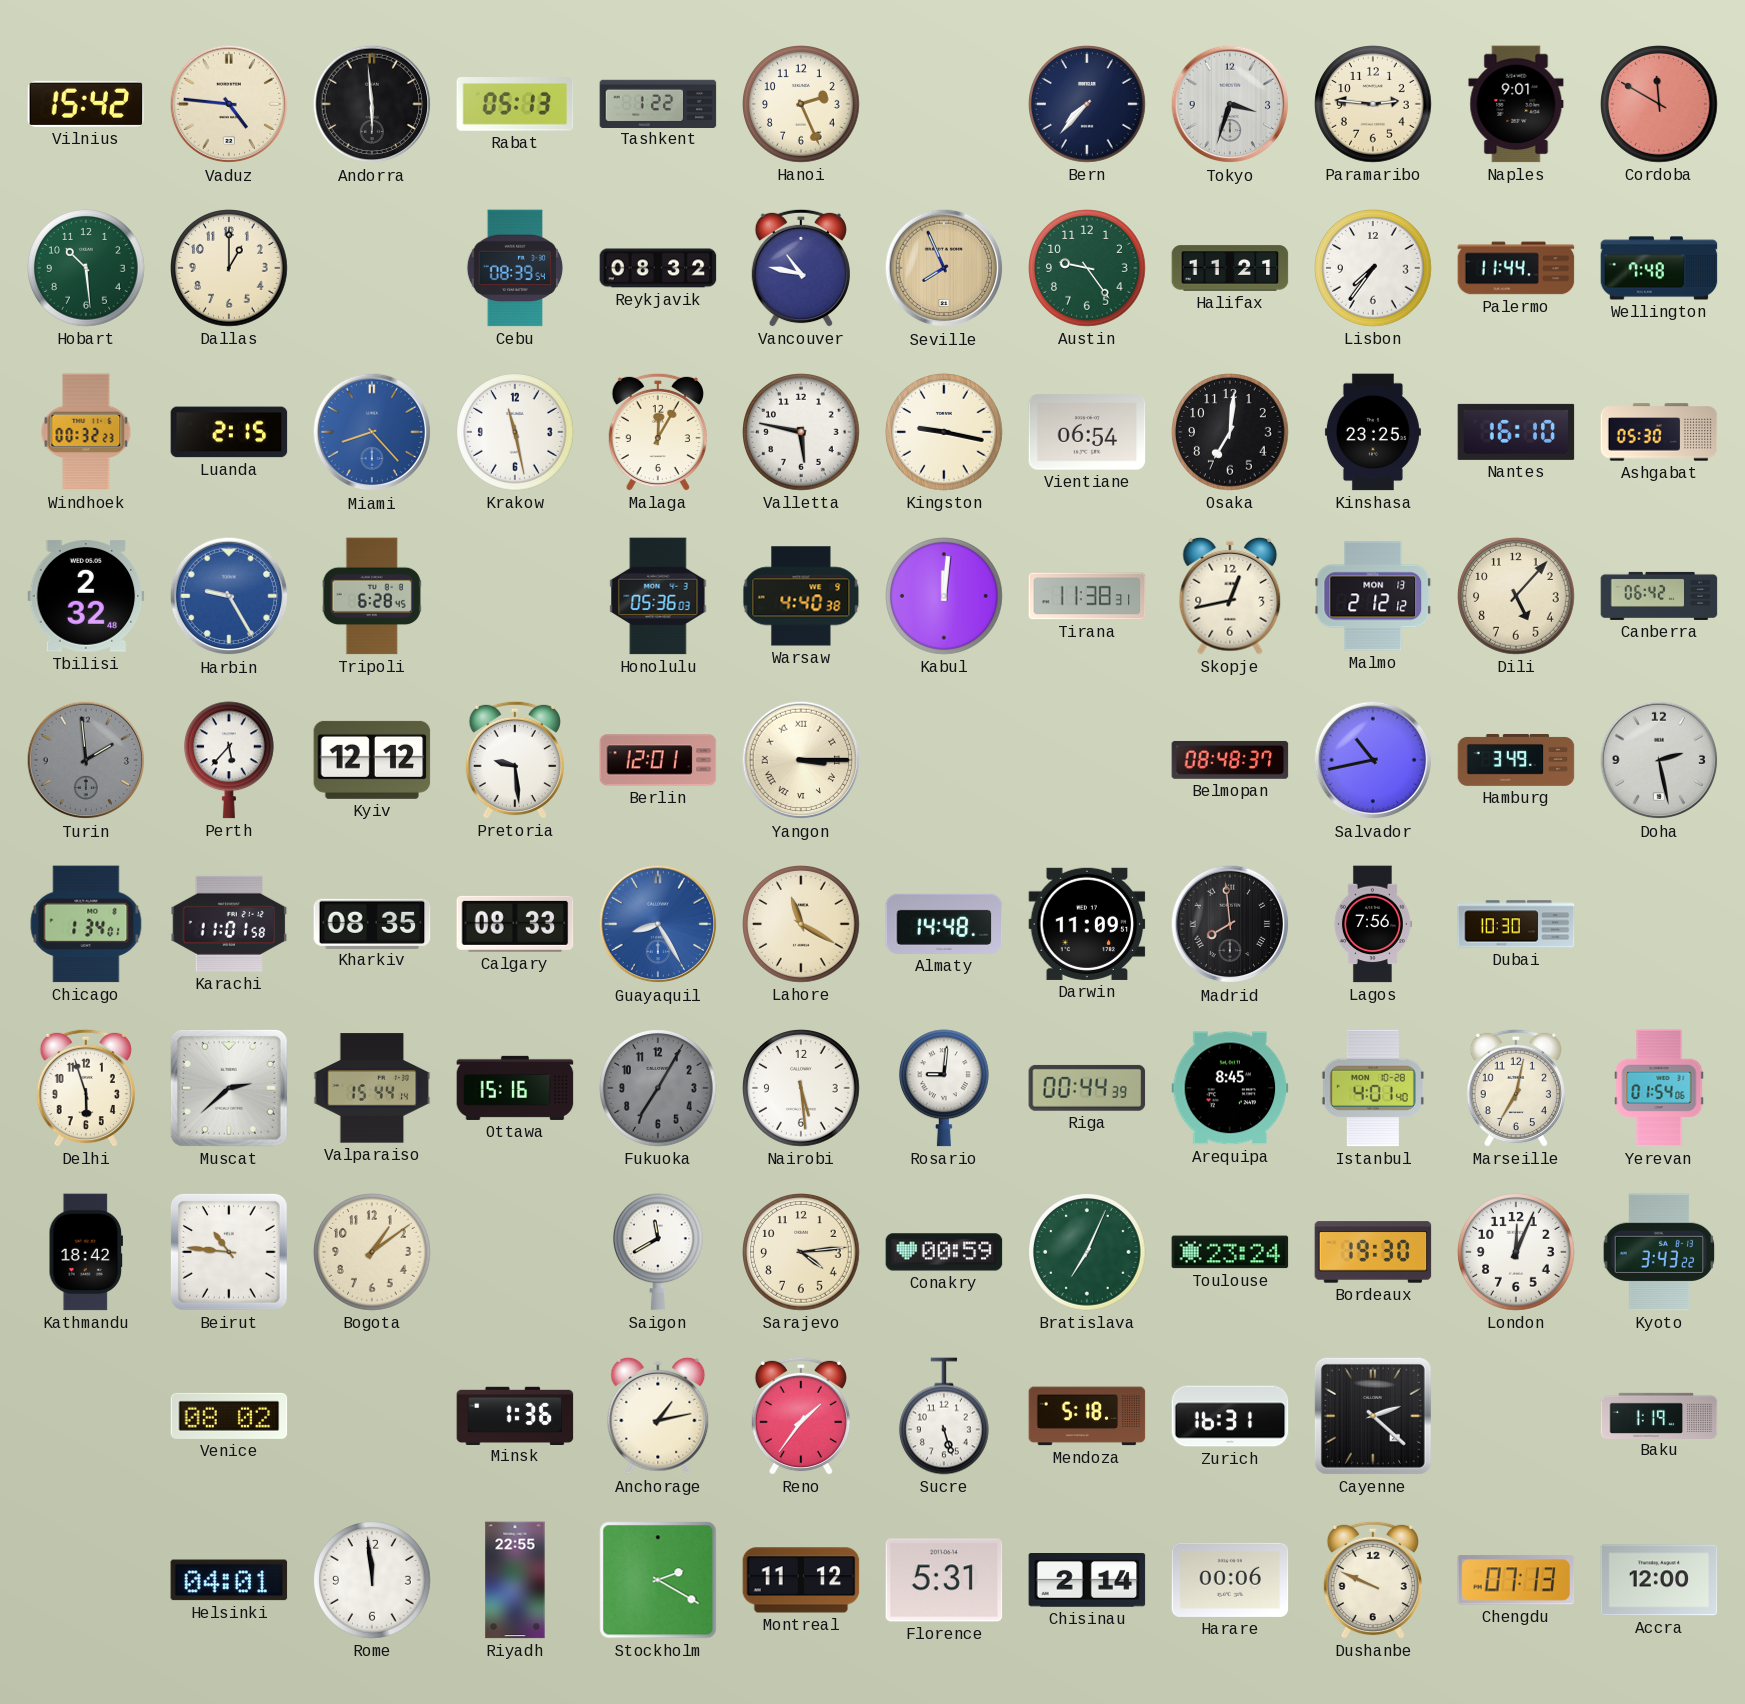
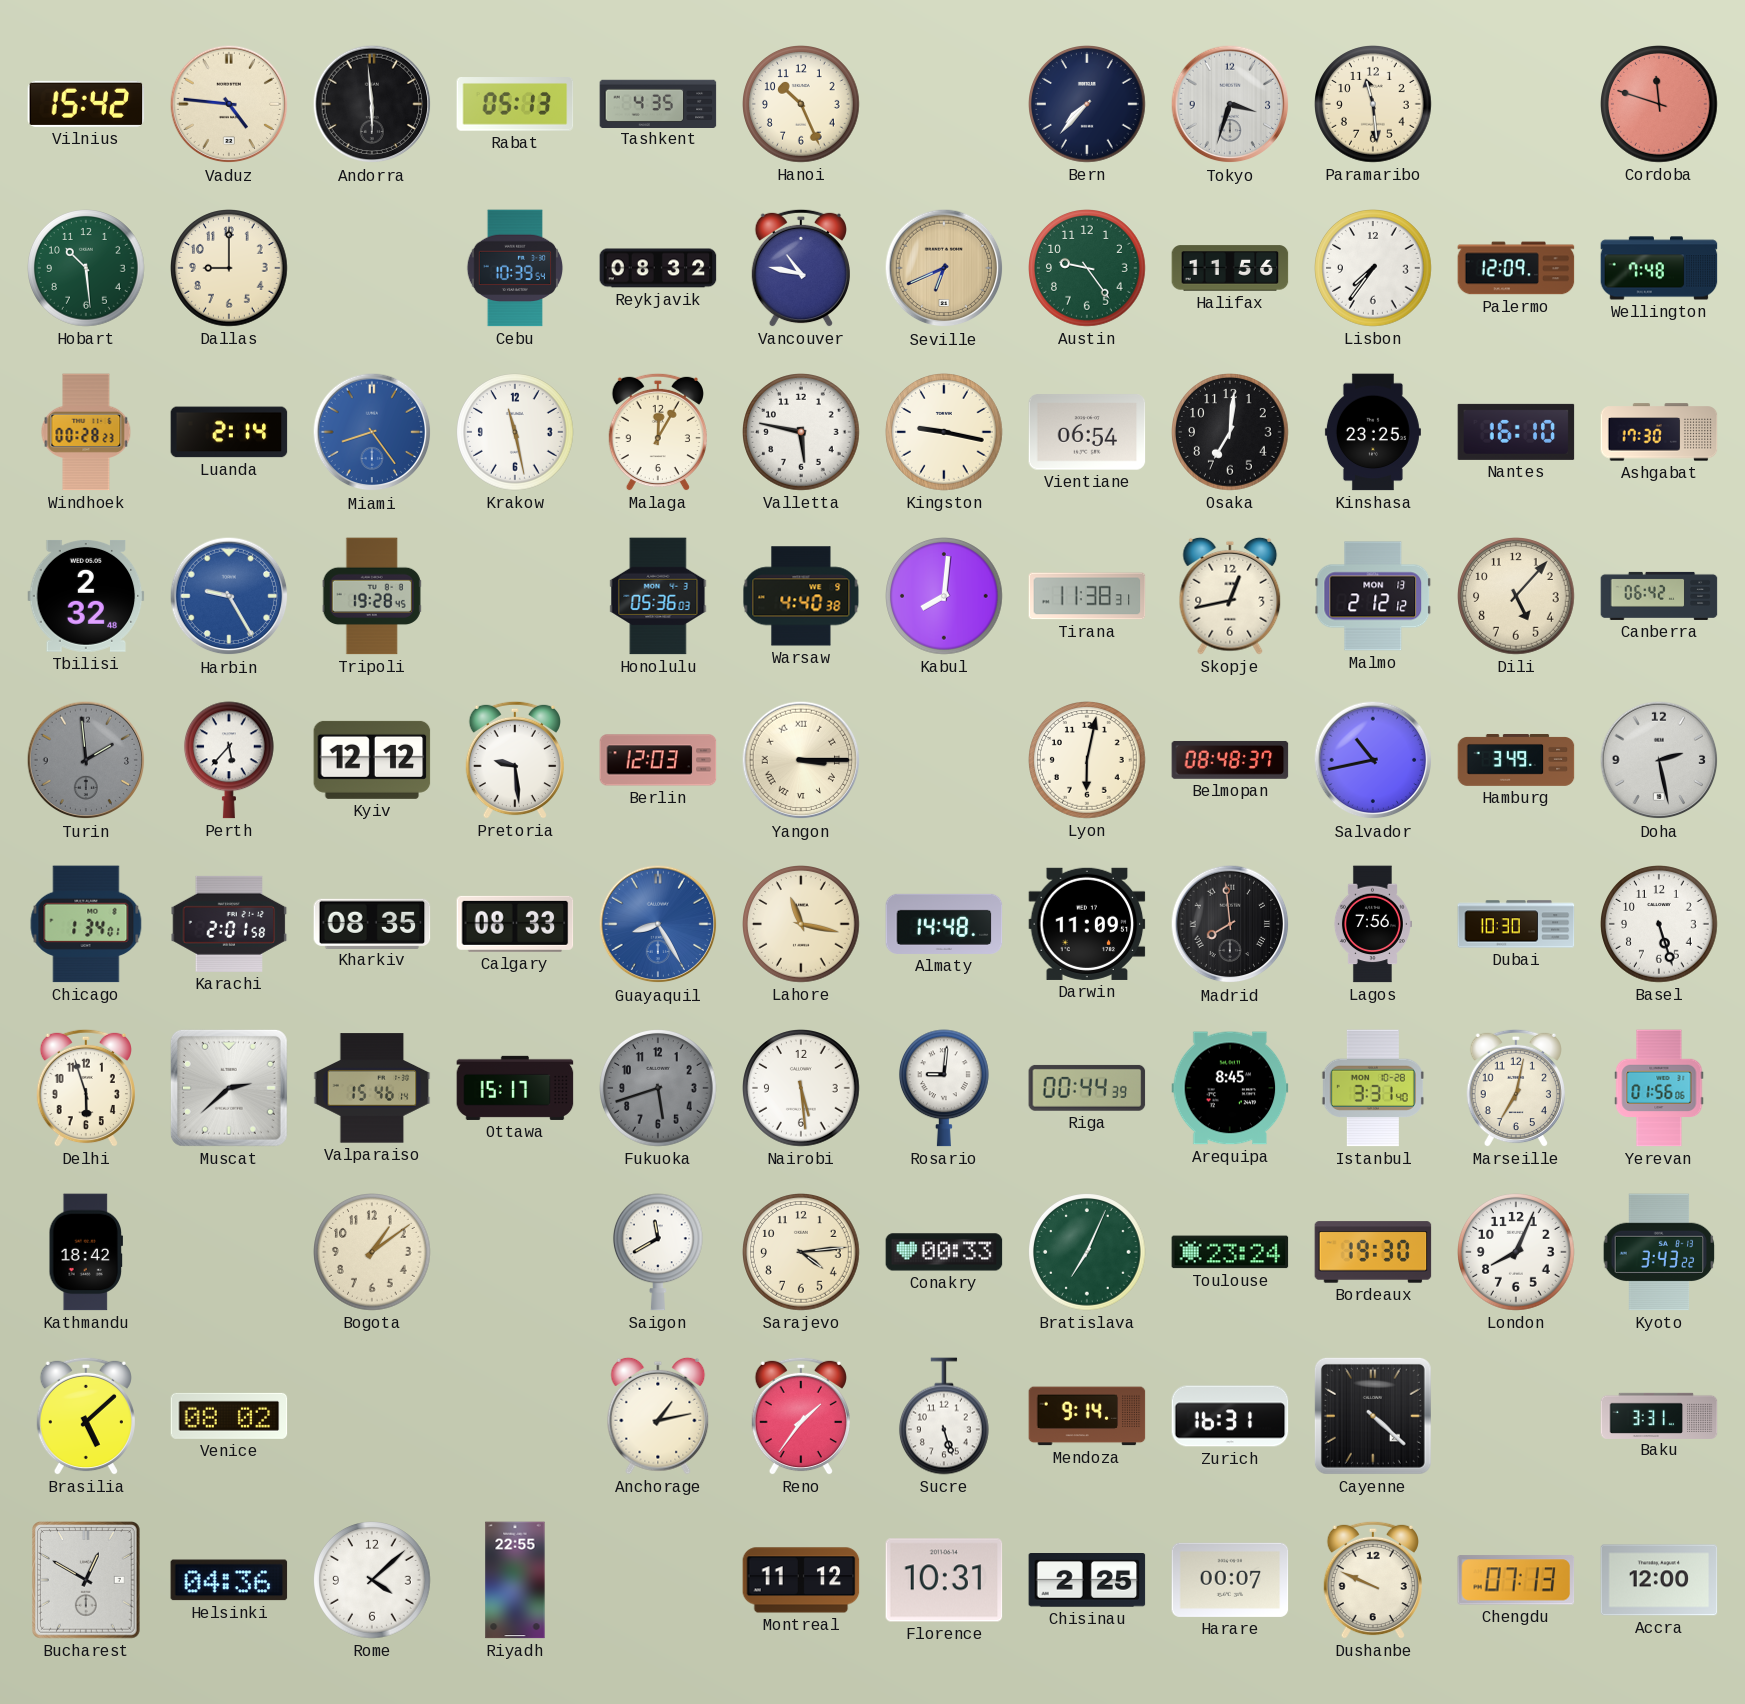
Tashkent: 1:22 -> 4:35 (658, 103)
Hanoi: 2:26 -> 10:26 (802, 105)
Paramaribo: 2:46 -> 11:29 (1374, 105)
Naples: 9:01 -> none (1516, 104)
Cordoba: 11:50 -> 11:48 (1660, 105)
Dallas: 1:00 -> 9:00 (230, 269)
Cebu: 08:39 -> 10:39 (515, 268)
Seville: 7:56 -> 6:41 (944, 268)
Halifax: 11:21 -> 11:56 (1230, 268)
Palermo: 11:44 -> 12:09 (1516, 268)
Windhoek: 00:32 -> 00:28 (86, 432)
Luanda: 2:15 -> 2:14 (229, 432)
Miami: 8:23 -> 8:24 (372, 432)
Ashgabat: 05:30 -> 17:30 (1659, 432)
Tripoli: 6:28 -> 19:28 (372, 596)
Kabul: 12:01 -> 8:01 (945, 597)
Berlin: 12:01 -> 12:03 (658, 760)
Lyon: none -> 6:02 (1088, 761)
Karachi: 11:01 -> 2:01 (229, 924)
Lahore: 11:20 -> 11:17 (802, 925)
Basel: none -> 5:27 (1660, 925)
Valparaiso: 15:44 -> 15:46 (372, 1088)
Ottawa: 15:16 -> 15:17 (515, 1088)
Fukuoka: 7:05 -> 5:42 (659, 1089)
Istanbul: 4:01 -> 3:31 (1373, 1088)
Yerevan: 01:54 -> 01:56 (1659, 1088)
Beirut: 10:46 -> none (229, 1252)
Conakry: 00:59 -> 00:33 (944, 1252)
London: 12:04 -> 8:04 (1517, 1253)
Brasilia: none -> 5:08 (86, 1416)
Minsk: 1:36 -> none (515, 1415)
Mendoza: 5:18 -> 9:14 (1087, 1416)
Cayenne: 2:22 -> 4:22 (1373, 1416)
Baku: 1:19 -> 3:31 (1659, 1415)
Bucharest: none -> 12:50 (87, 1581)
Helsinki: 04:01 -> 04:36 (229, 1580)
Rome: 11:59 -> 4:08 (373, 1581)
Stockholm: 2:20 -> none (658, 1580)
Florence: 5:31 -> 10:31 (944, 1580)
Chisinau: 2:14 -> 2:25 (1087, 1581)
Harare: 00:06 -> 00:07 (1230, 1580)
